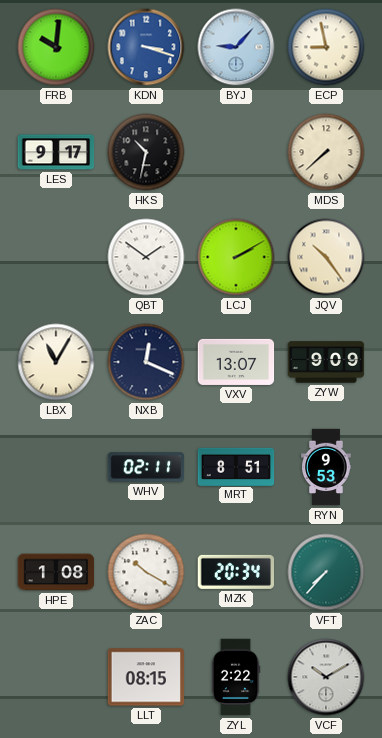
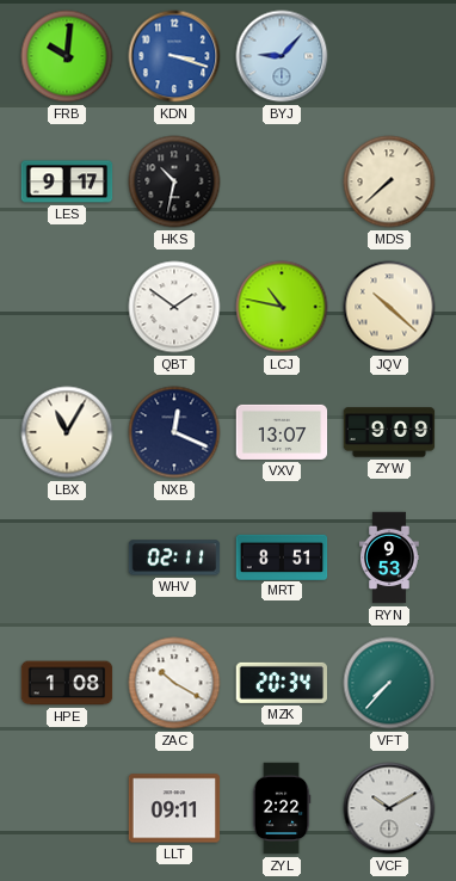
ECP: 8:58 -> none (326, 47)
LCJ: 2:10 -> 10:47 (282, 307)
JQV: 10:24 -> 10:22 (389, 307)
LLT: 08:15 -> 09:11 (174, 808)
